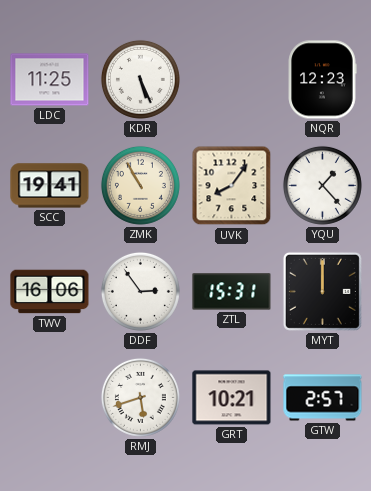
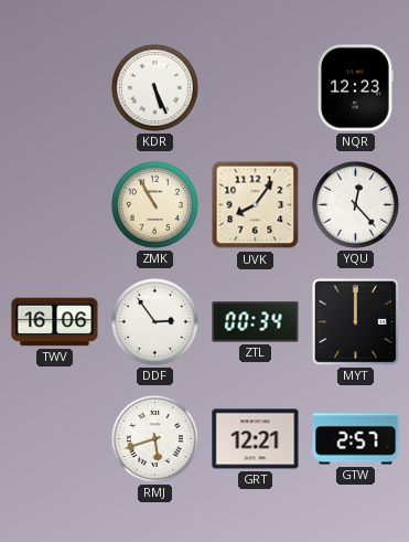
LDC: 11:25 -> none (50, 80)
SCC: 19:41 -> none (50, 186)
YQU: 1:23 -> 12:23 (355, 204)
ZTL: 15:31 -> 00:34 (256, 322)
GRT: 10:21 -> 12:21 (256, 439)
